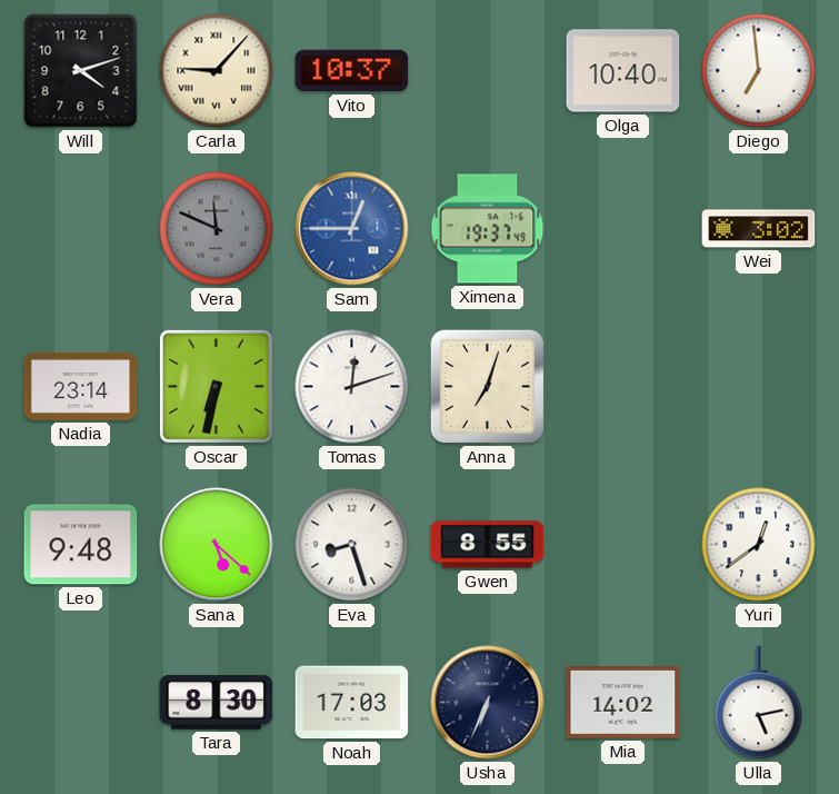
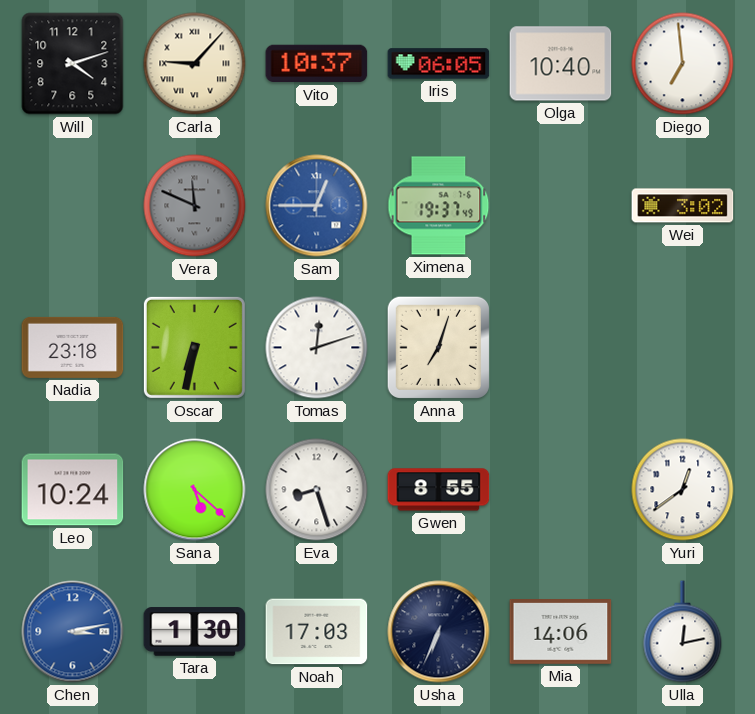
Iris: none -> 06:05 (439, 64)
Nadia: 23:14 -> 23:18 (73, 347)
Leo: 9:48 -> 10:24 (73, 490)
Chen: none -> 3:13 (73, 632)
Tara: 8:30 -> 1:30 (195, 632)
Mia: 14:02 -> 14:06 (561, 632)
Ulla: 5:13 -> 12:13 (683, 632)
